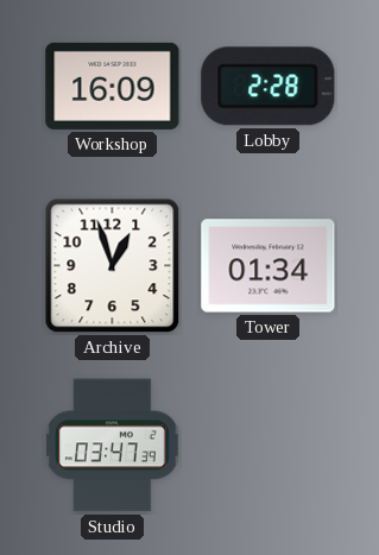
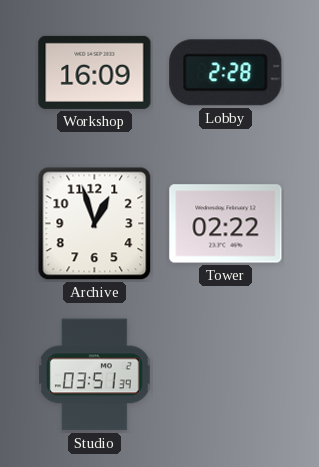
Tower: 01:34 -> 02:22 (226, 224)
Studio: 03:47 -> 03:51 (95, 375)
